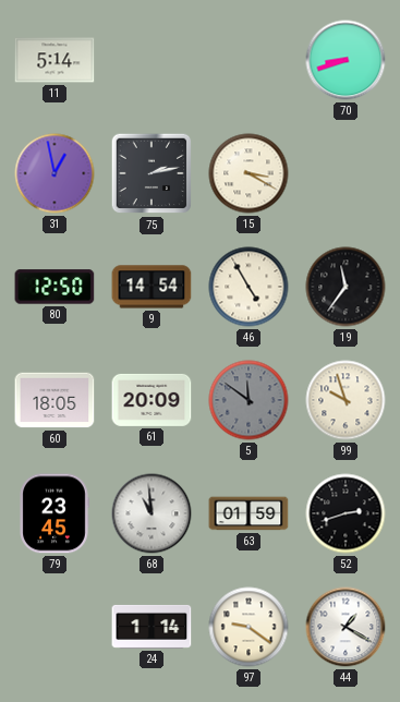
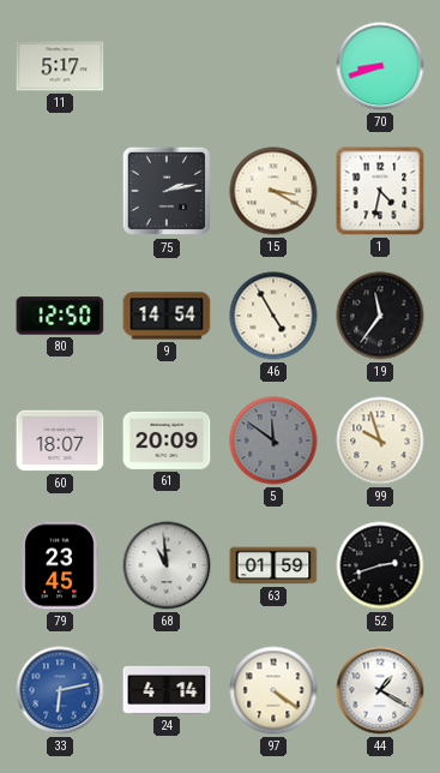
11: 5:14 -> 5:17 (60, 66)
31: 12:58 -> none (54, 173)
1: none -> 4:32 (380, 191)
60: 18:05 -> 18:07 (60, 441)
33: none -> 6:13 (60, 690)
24: 1:14 -> 4:14 (167, 690)
97: 9:21 -> 4:21 (273, 690)
